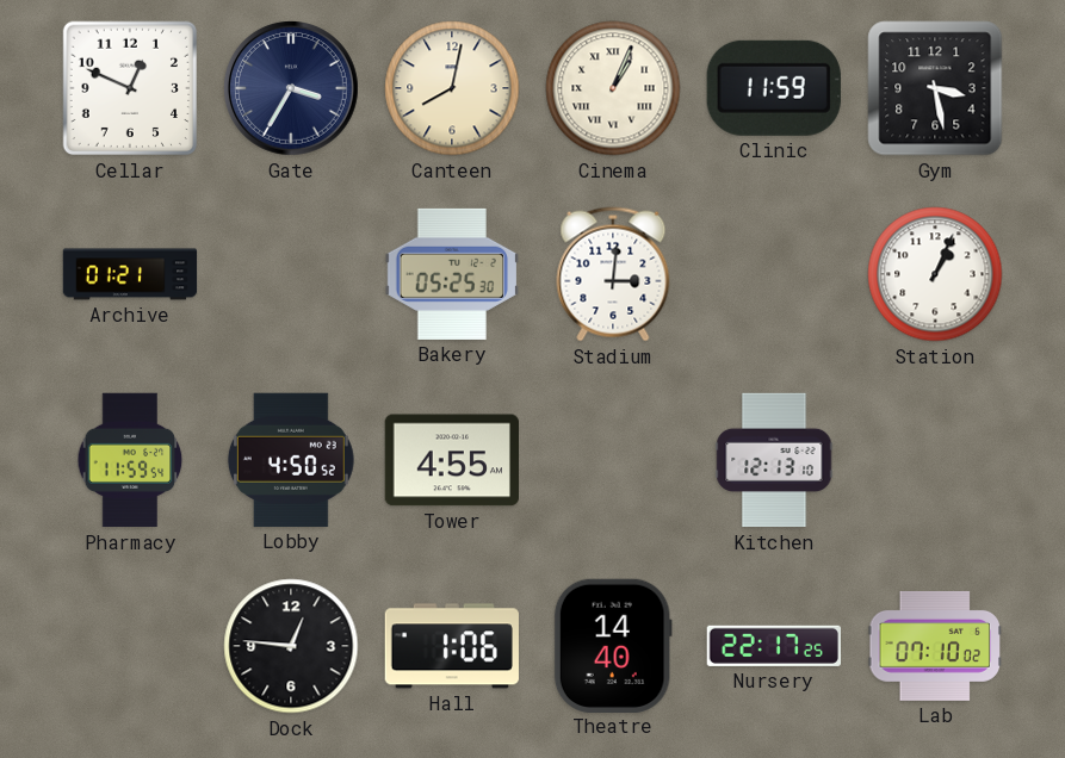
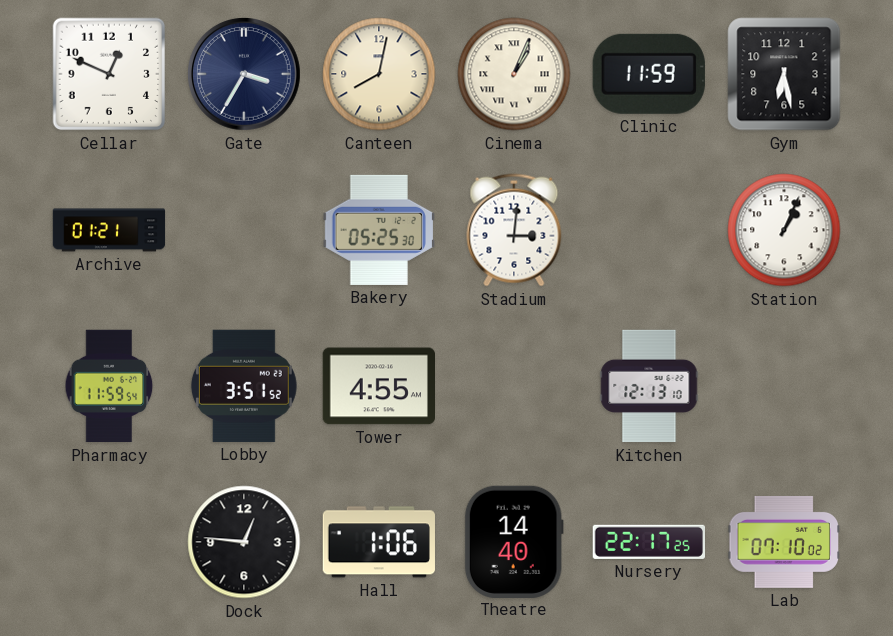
Gym: 3:28 -> 6:28 (784, 74)
Lobby: 4:50 -> 3:51 (244, 386)
